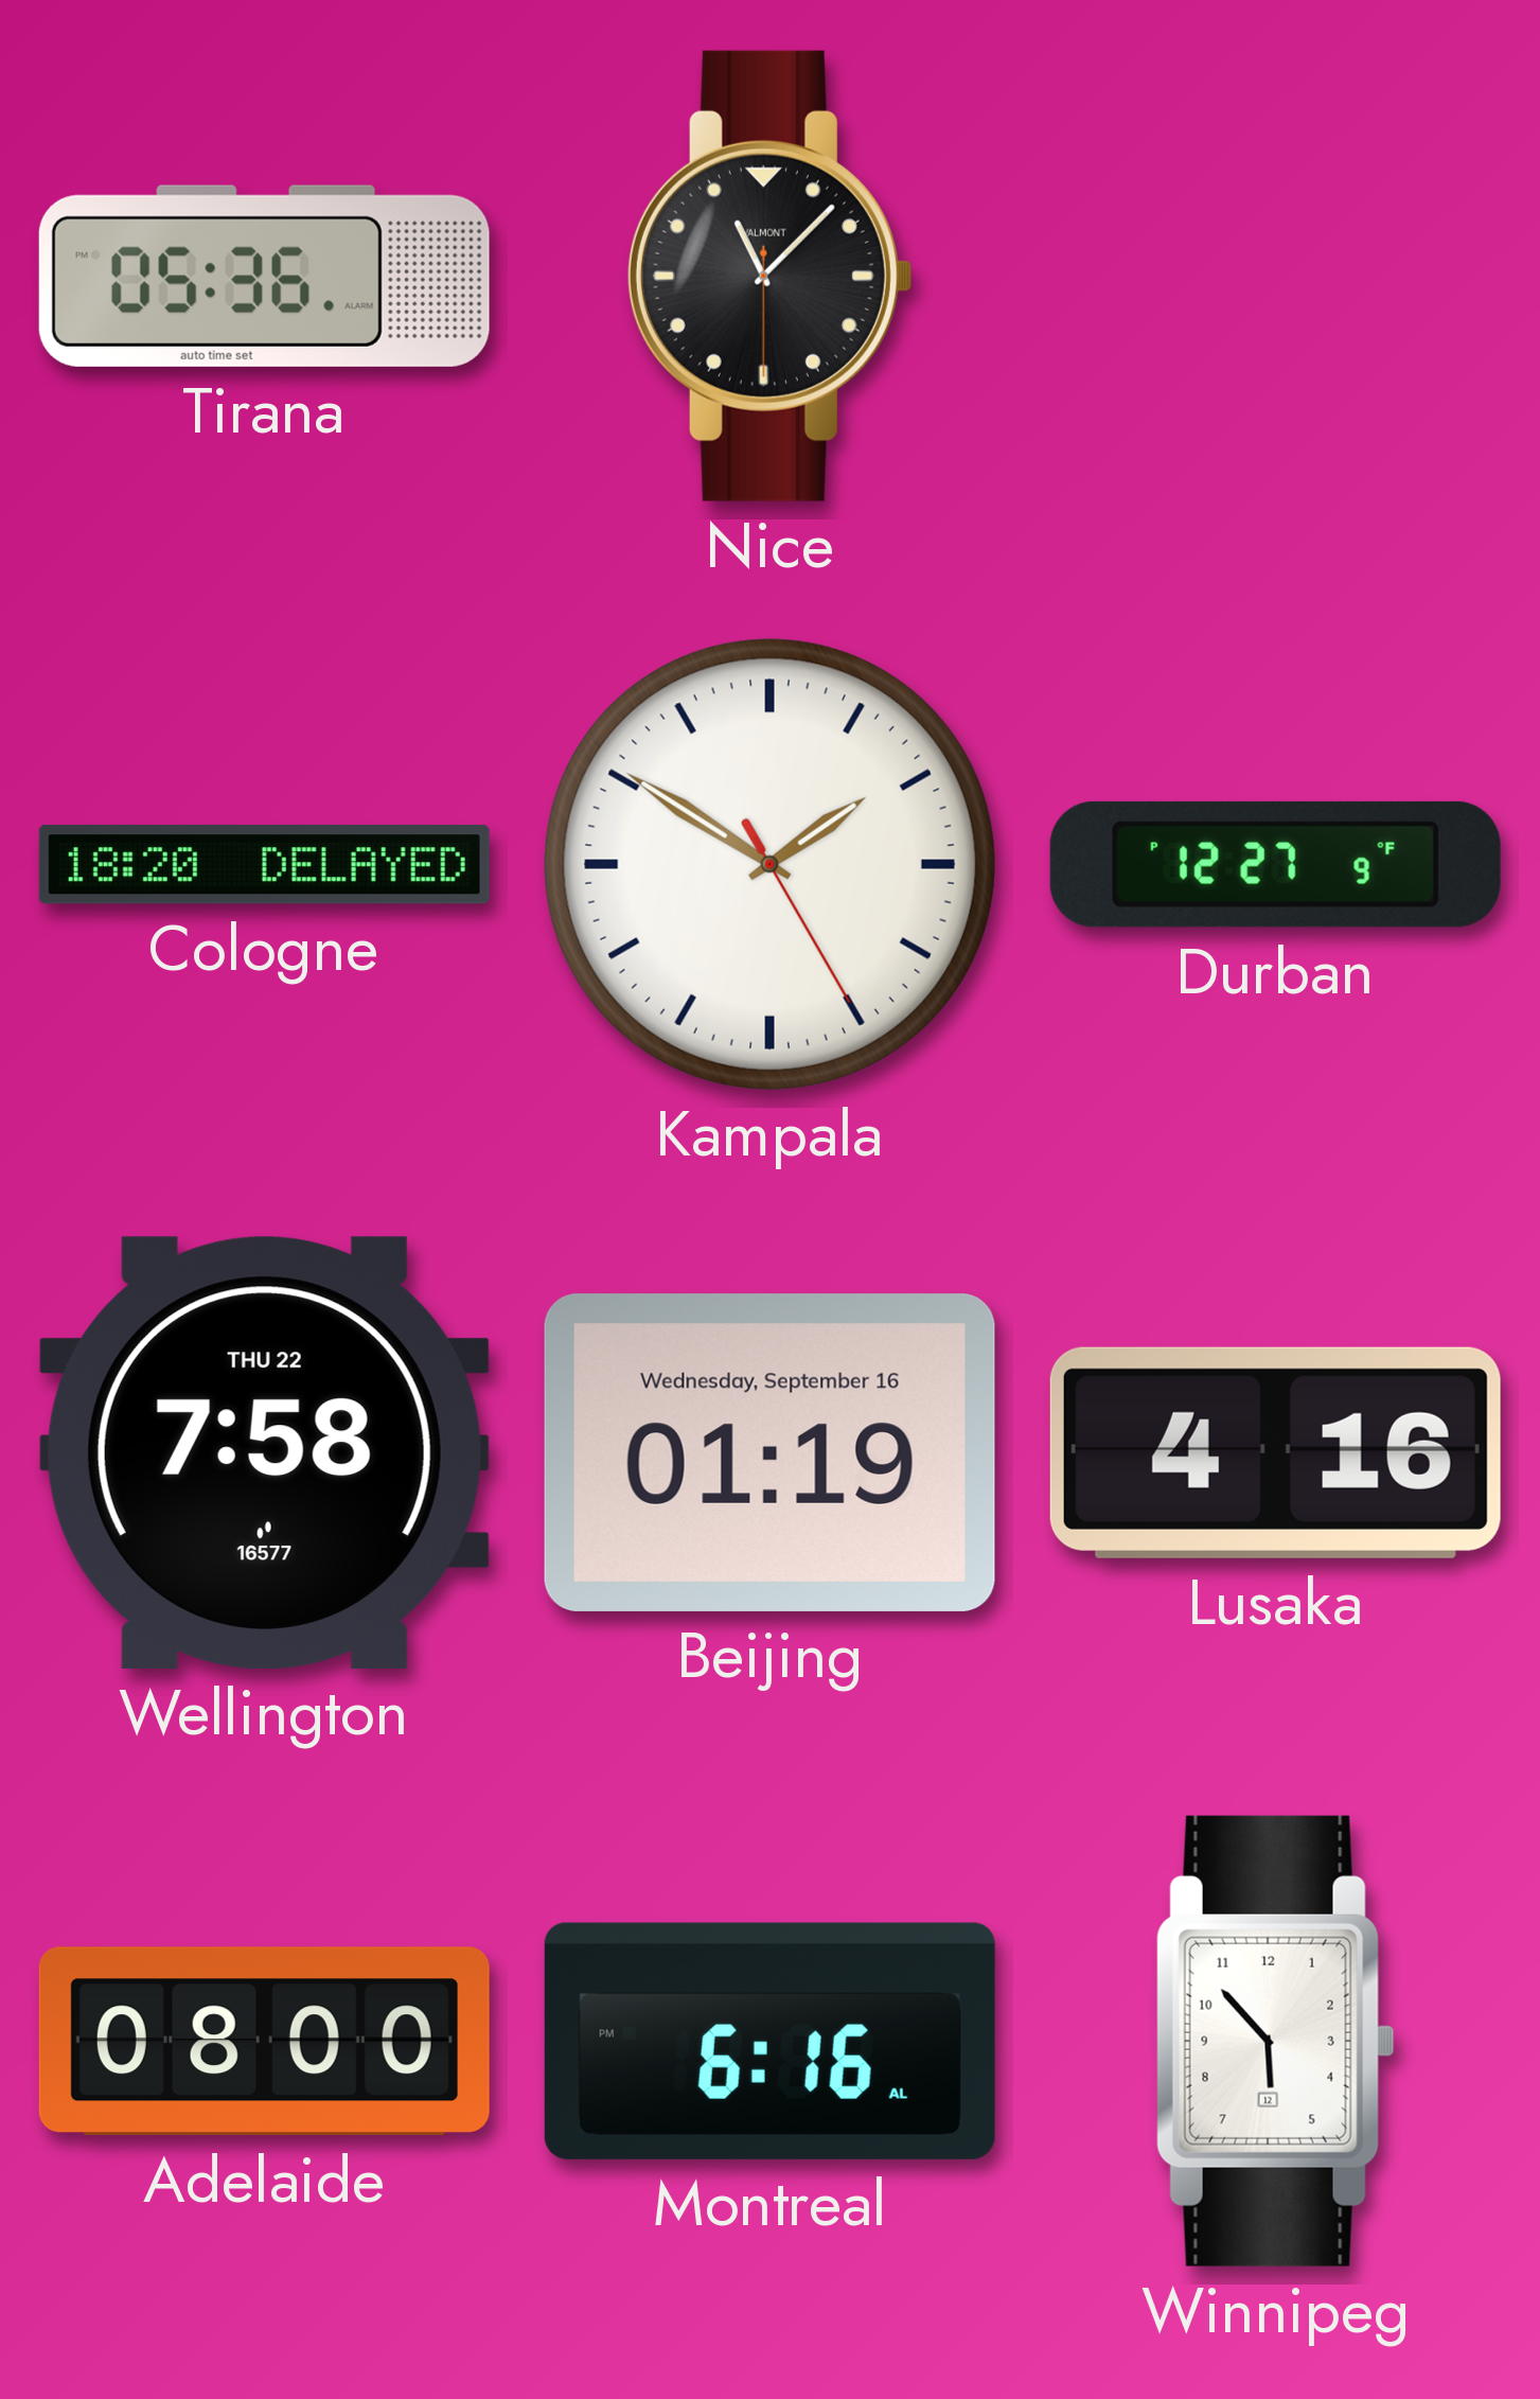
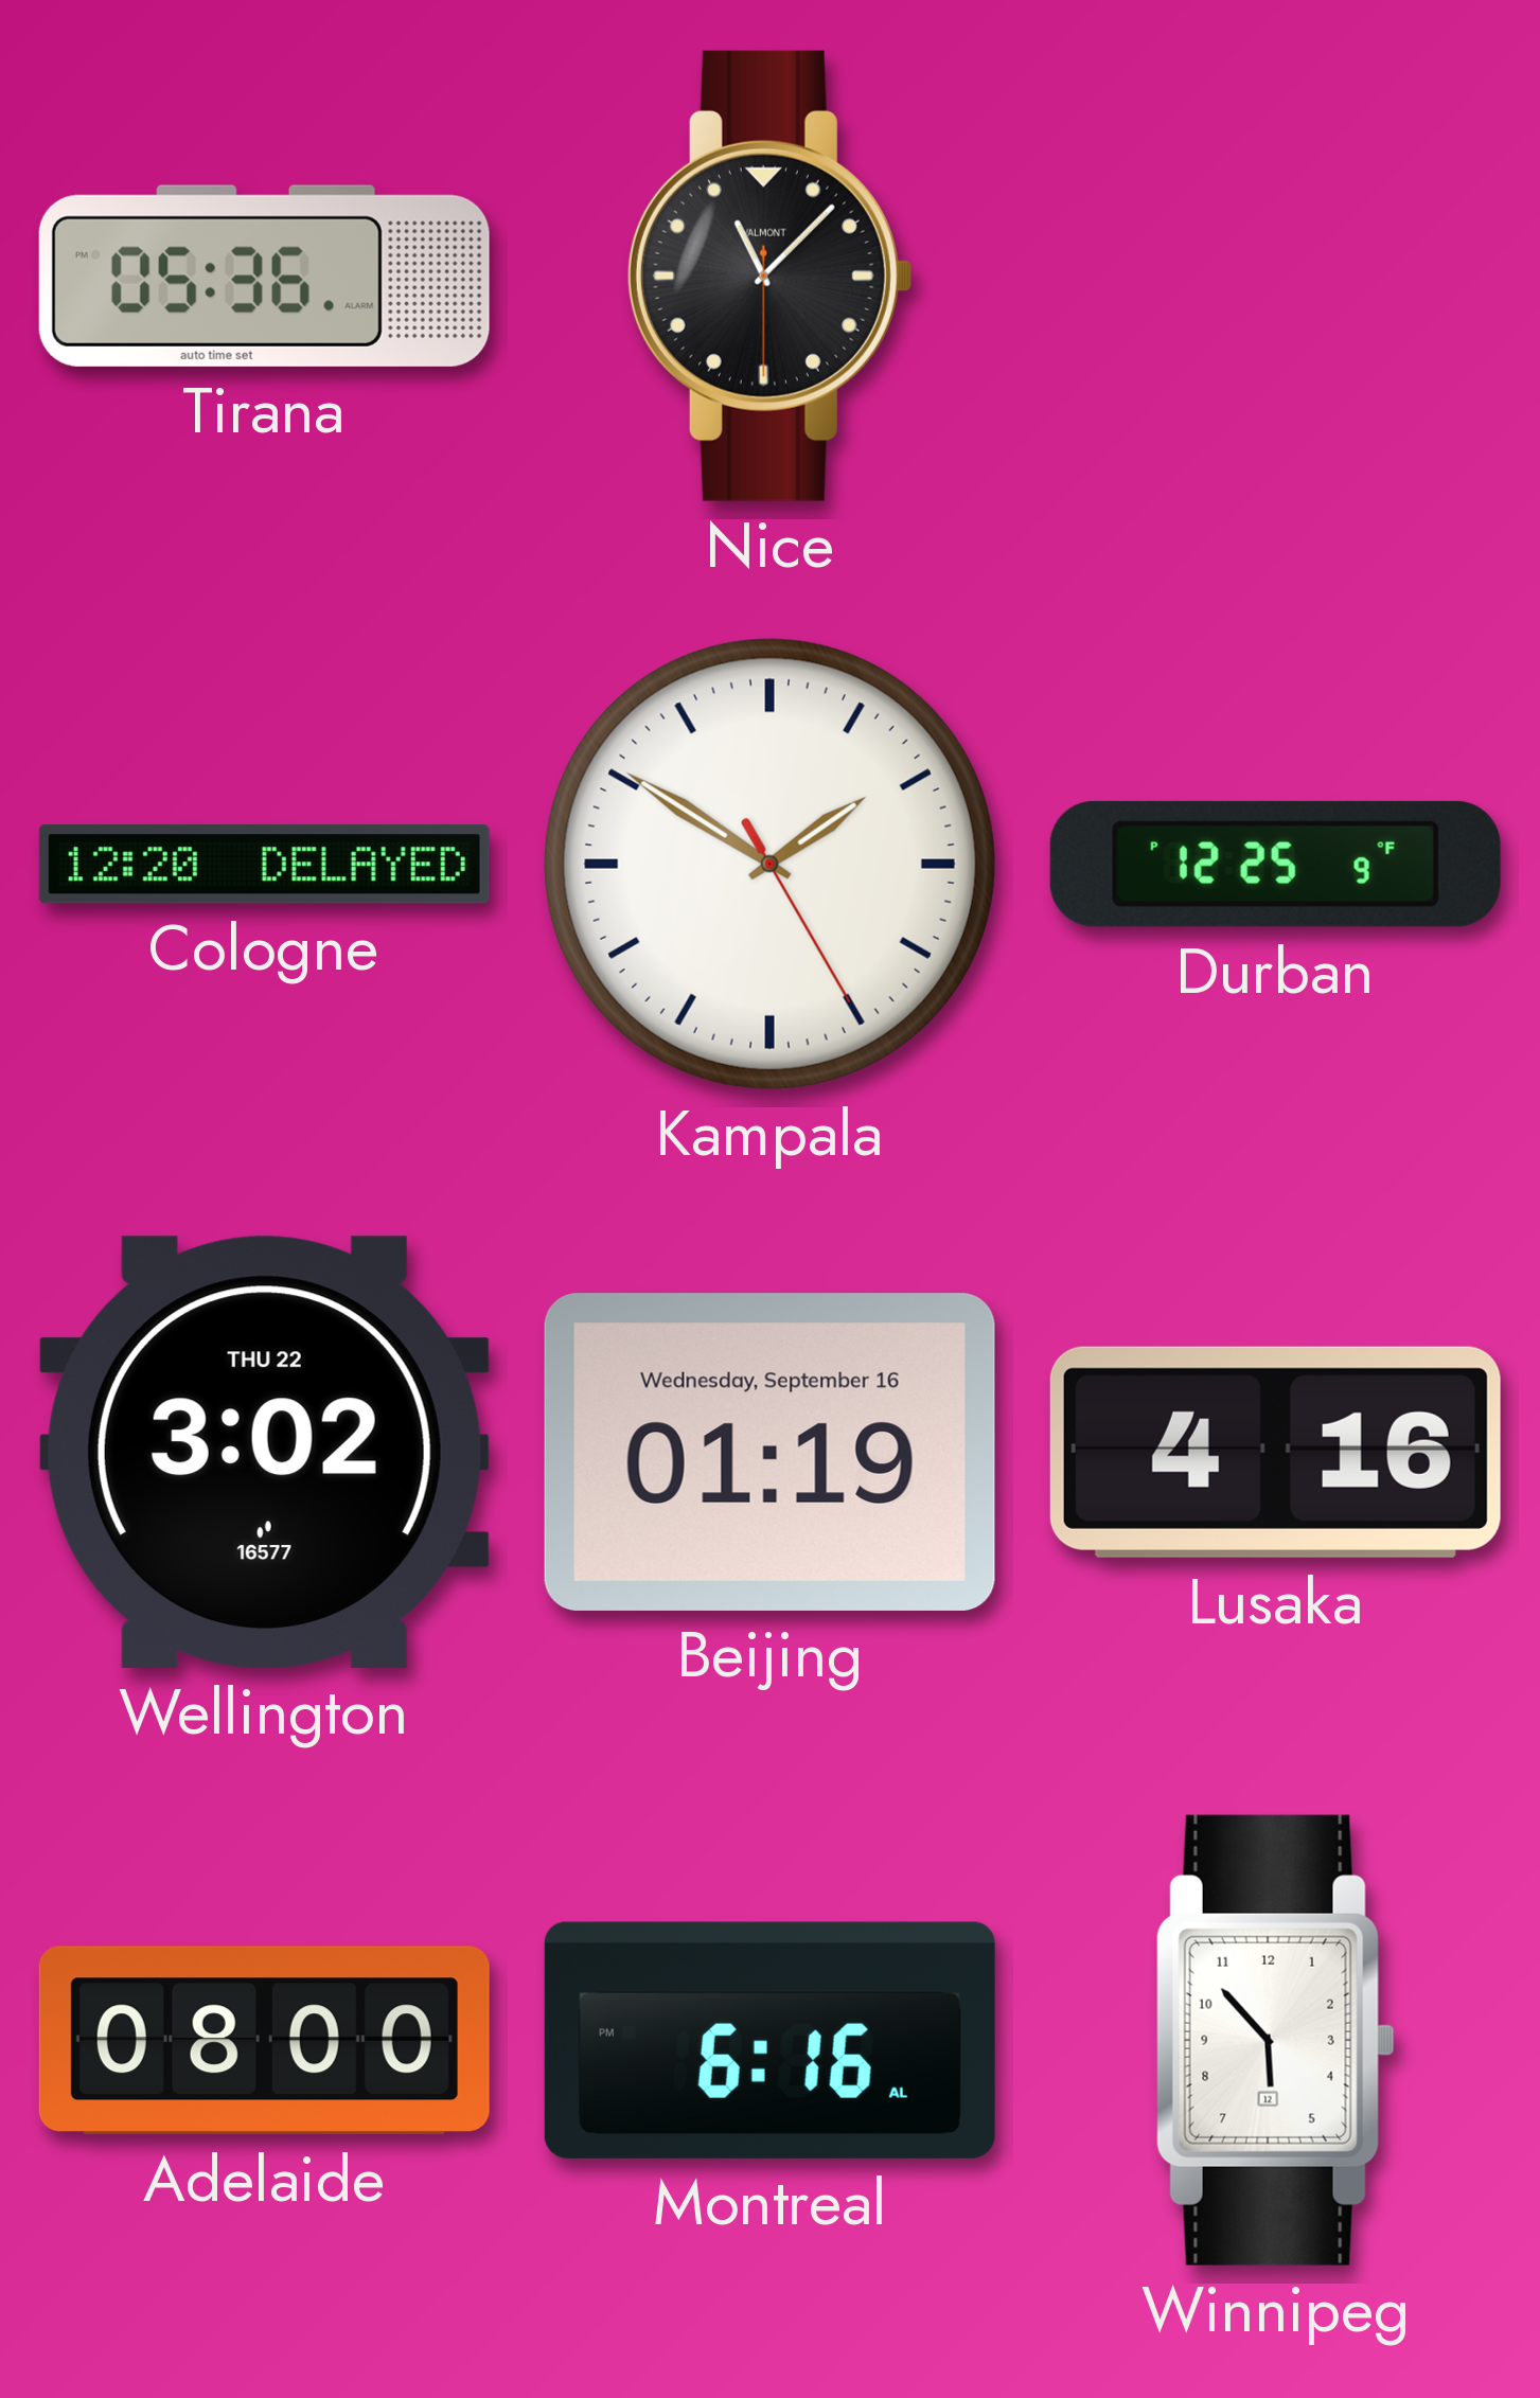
Cologne: 18:20 -> 12:20 (264, 865)
Durban: 12:27 -> 12:25 (1275, 864)
Wellington: 7:58 -> 3:02 (264, 1452)
